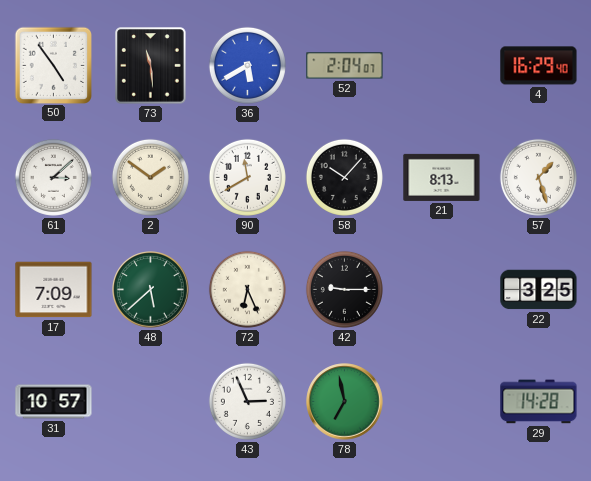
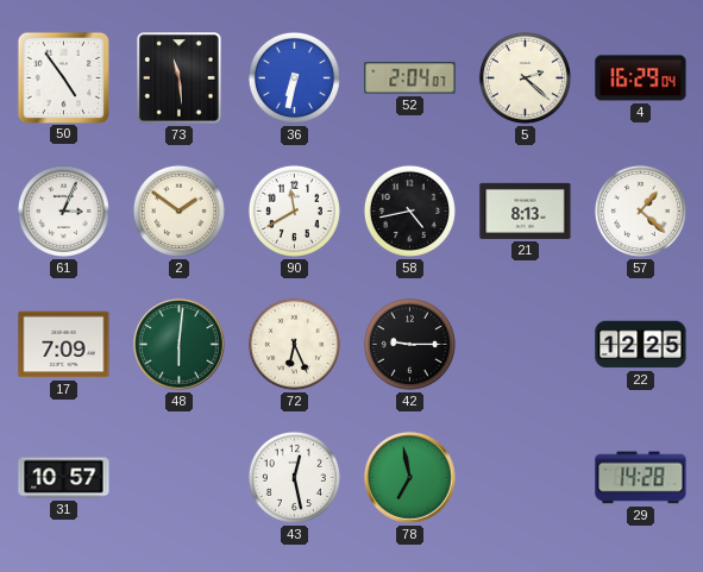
36: 5:40 -> 6:32 (294, 77)
5: none -> 2:22 (525, 77)
4: 16:29:40 -> 16:29:04 (641, 78)
61: 3:08 -> 3:04 (63, 210)
58: 10:07 -> 4:43 (409, 210)
57: 1:27 -> 1:22 (640, 210)
48: 5:38 -> 6:01 (180, 345)
22: 3:25 -> 12:25 (641, 345)
43: 2:56 -> 12:28 (294, 477)
